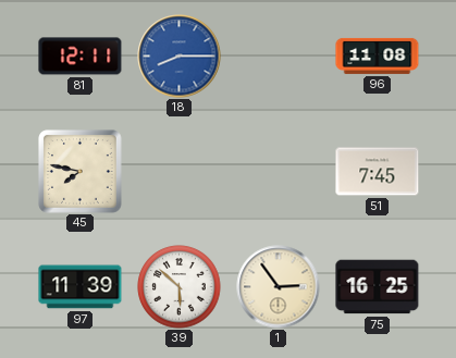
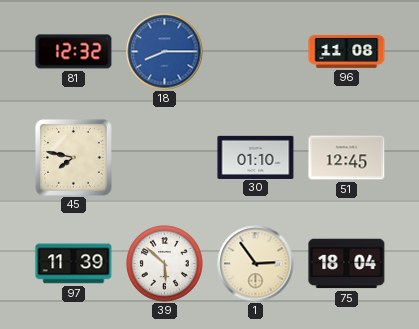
81: 12:11 -> 12:32 (74, 52)
30: none -> 01:10 (256, 157)
51: 7:45 -> 12:45 (347, 158)
75: 16:25 -> 18:04 (347, 264)
